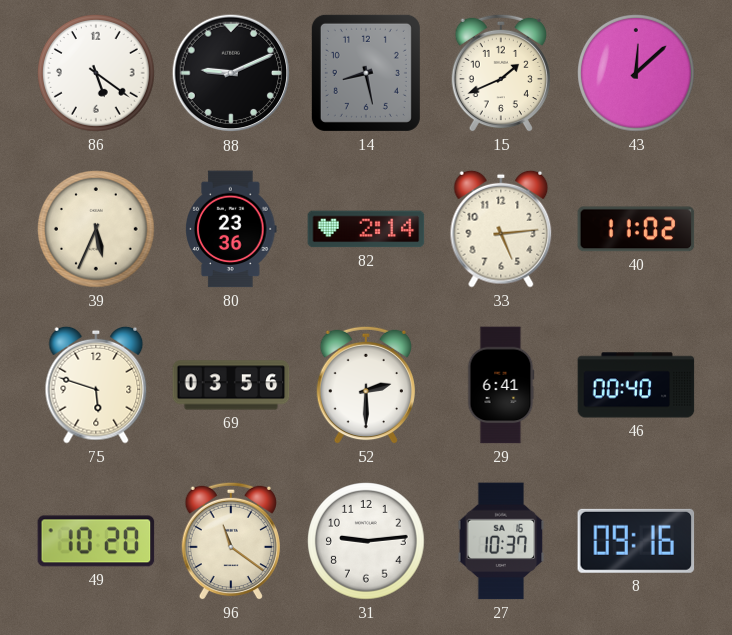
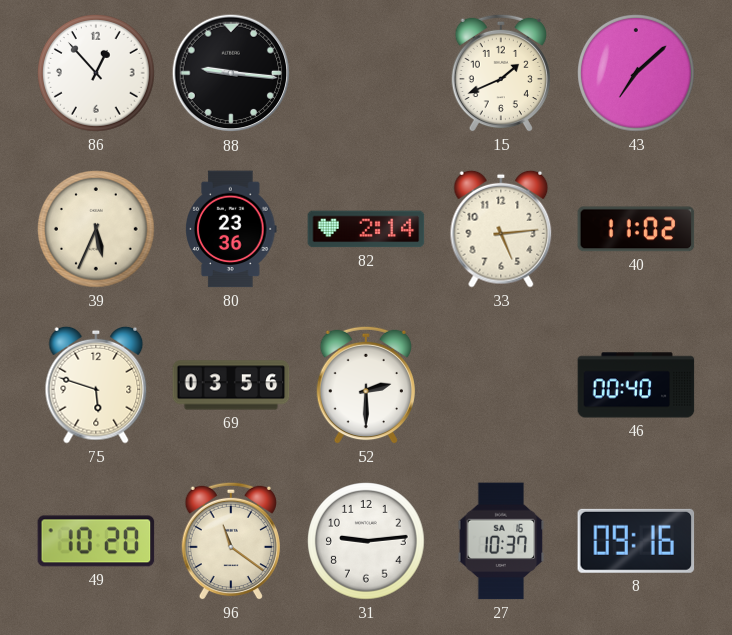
86: 5:21 -> 12:53 (97, 74)
88: 9:11 -> 9:16 (231, 73)
14: 8:28 -> none (366, 73)
43: 12:08 -> 7:08 (637, 74)
29: 6:41 -> none (501, 385)
